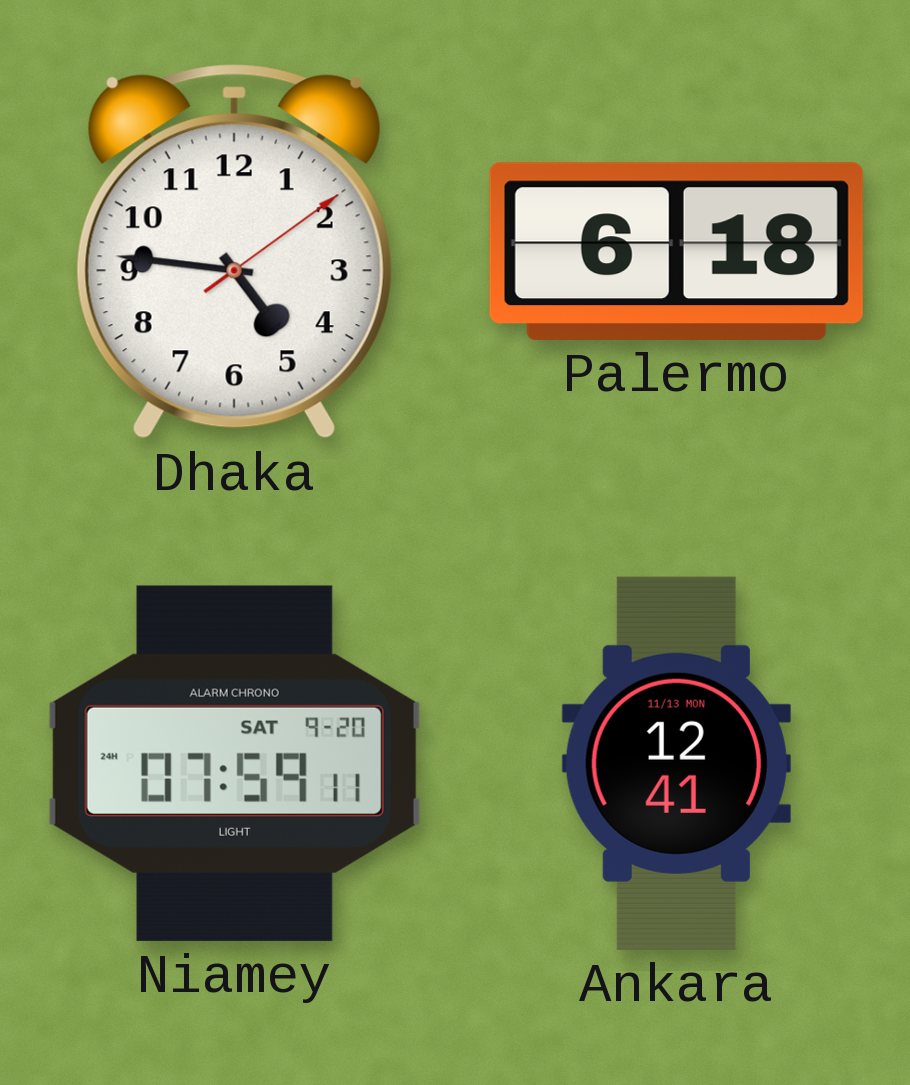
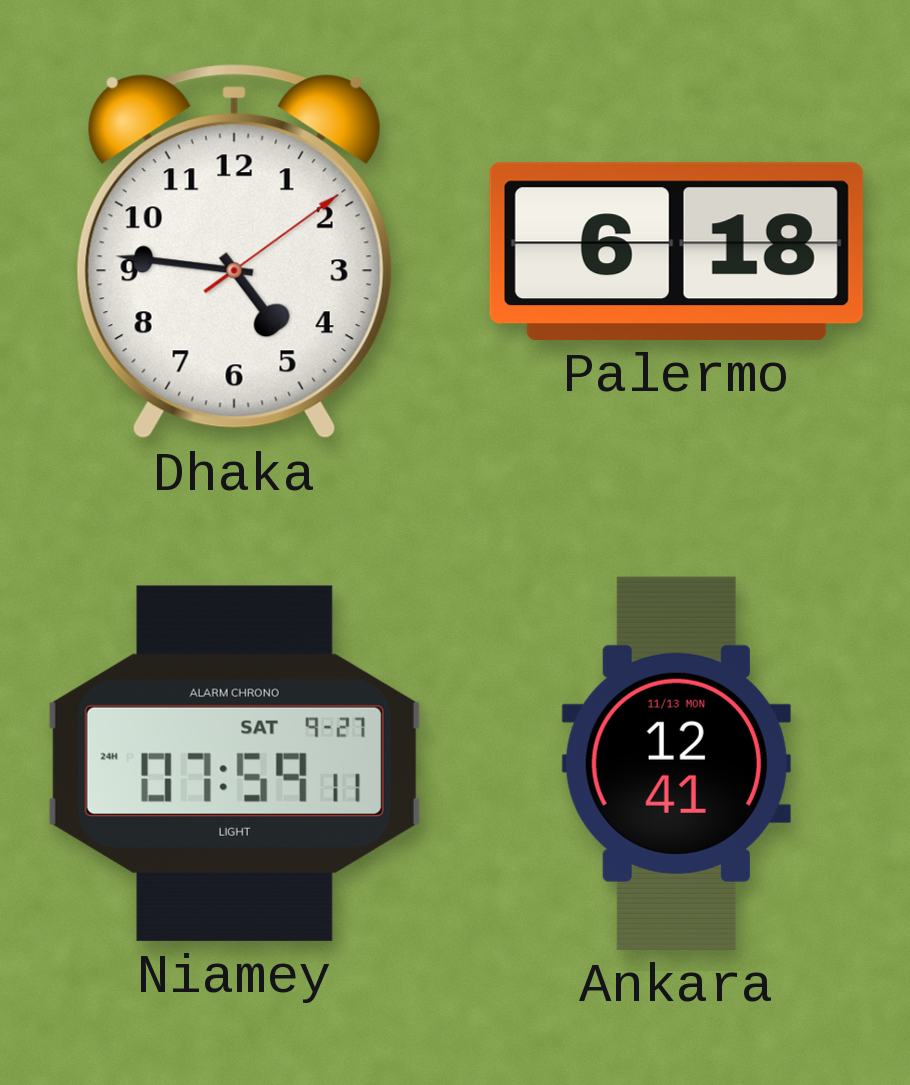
Niamey date: SAT 9-20 -> SAT 9-27 (234, 763)
